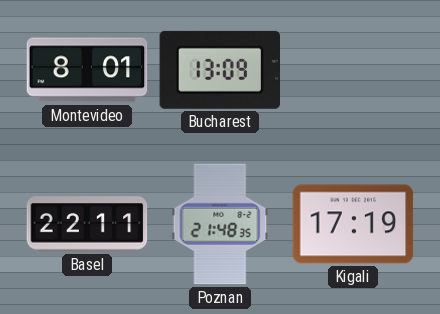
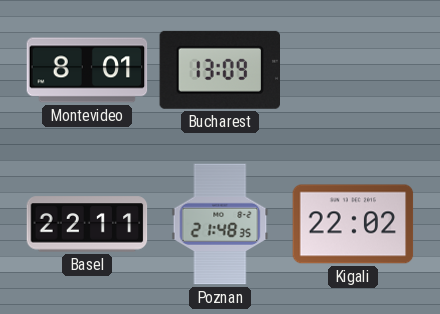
Kigali: 17:19 -> 22:02 (353, 224)
